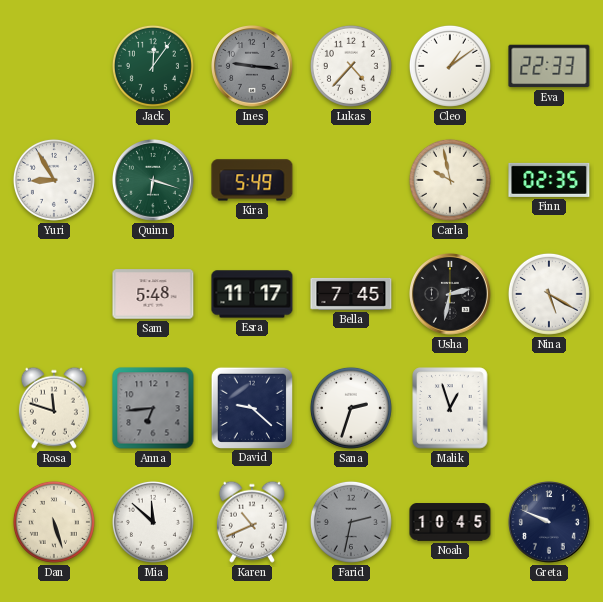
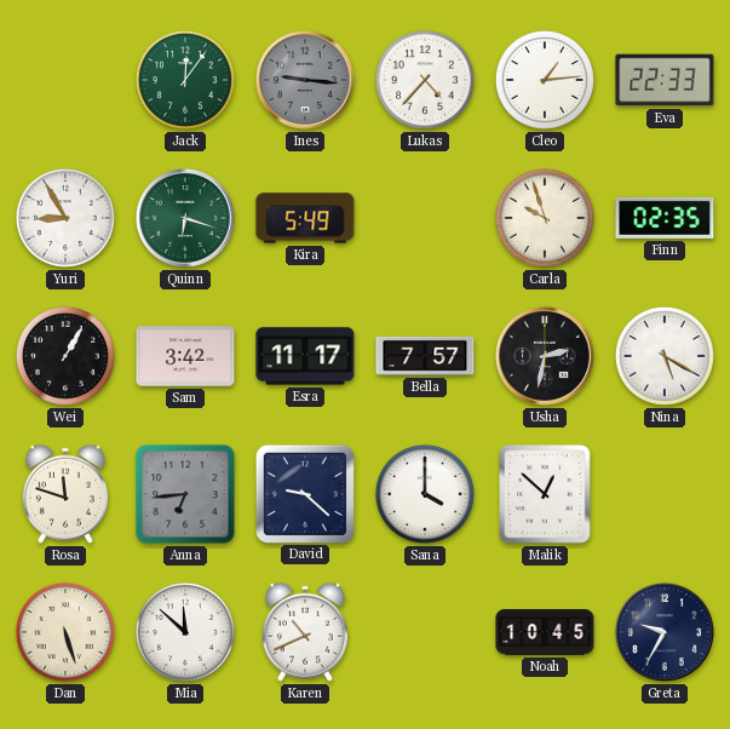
Cleo: 1:09 -> 1:14 (545, 80)
Carla: 9:58 -> 9:57 (545, 218)
Wei: none -> 1:05 (65, 356)
Sam: 5:48 -> 3:42 (185, 356)
Bella: 7:45 -> 7:57 (425, 356)
Sana: 2:33 -> 4:00 (425, 494)
Malik: 12:57 -> 12:52 (545, 494)
Farid: 2:32 -> none (351, 522)
Greta: 9:49 -> 9:35 (666, 633)
